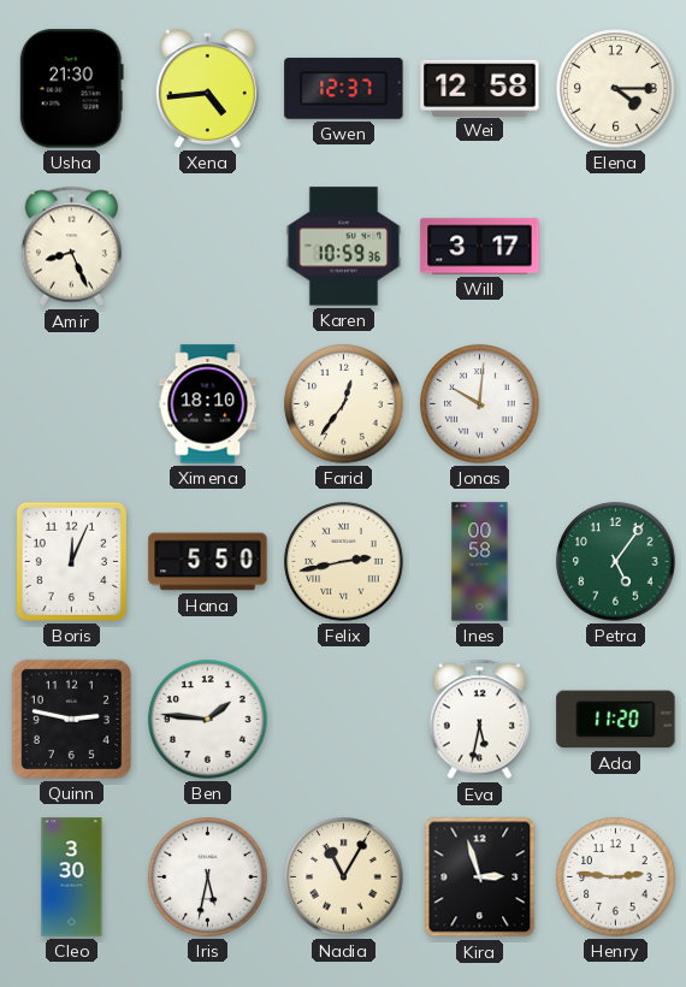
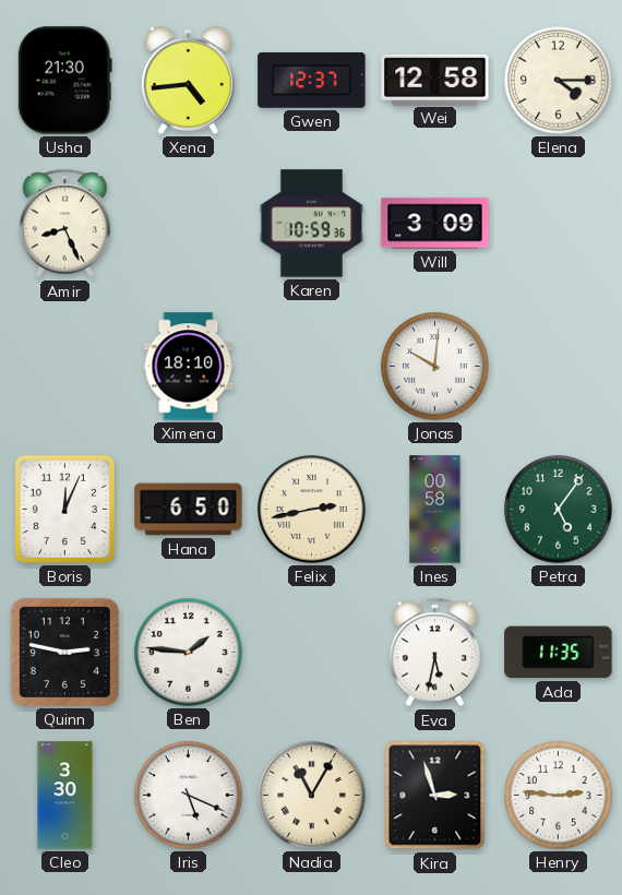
Will: 3:17 -> 3:09 (435, 224)
Farid: 12:36 -> none (344, 404)
Hana: 5:50 -> 6:50 (189, 510)
Ada: 11:20 -> 11:35 (559, 653)
Iris: 5:32 -> 5:19 (189, 796)
